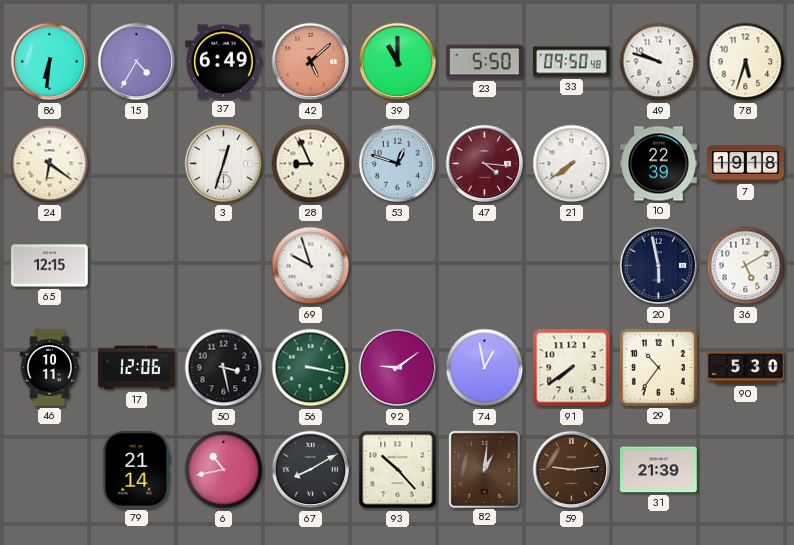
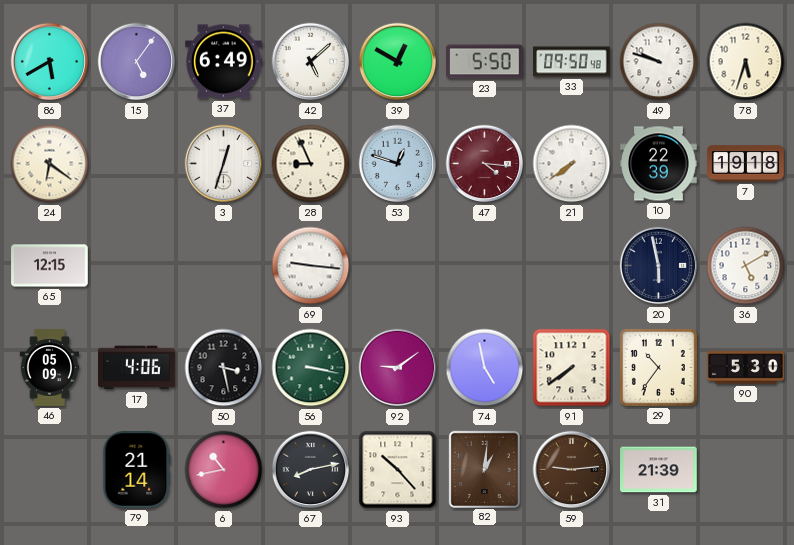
86: 6:31 -> 5:40 (50, 62)
15: 4:35 -> 5:06 (137, 62)
42 dial: salmon -> white (311, 62)
39: 11:00 -> 12:50 (398, 62)
69: 9:57 -> 9:16 (311, 266)
46: 10:11 -> 05:09 (50, 368)
17: 12:06 -> 4:06 (137, 368)
74: 12:58 -> 4:58 (485, 368)
67: 8:10 -> 8:13 (311, 470)
